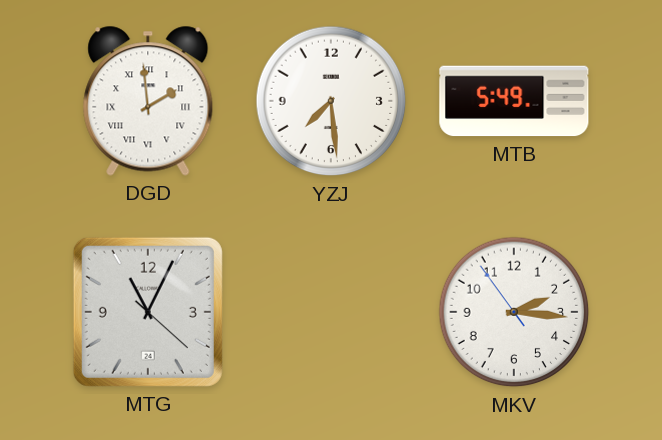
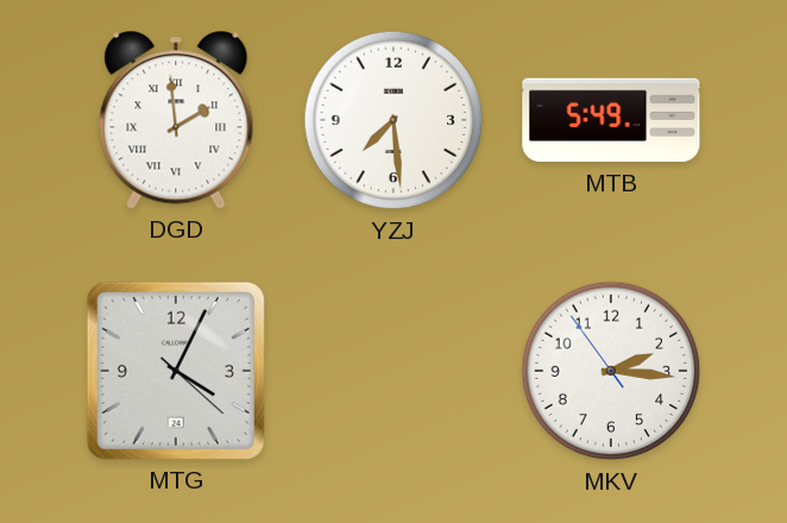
MTG: 11:04 -> 4:04 (176, 371)
